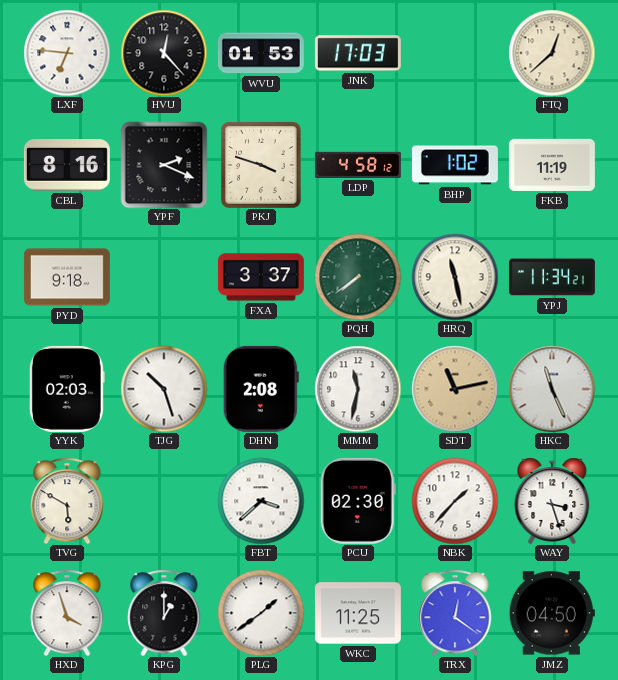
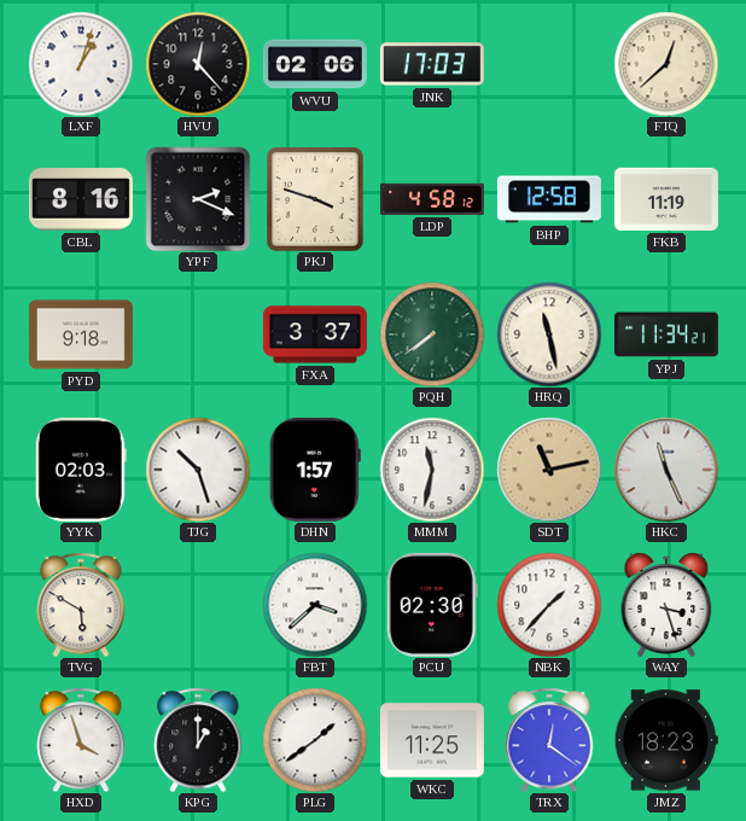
LXF: 6:46 -> 1:03 (81, 64)
WVU: 01:53 -> 02:06 (315, 64)
BHP: 1:02 -> 12:58 (549, 199)
DHN: 2:08 -> 1:57 (315, 470)
JMZ: 04:50 -> 18:23 (666, 740)
